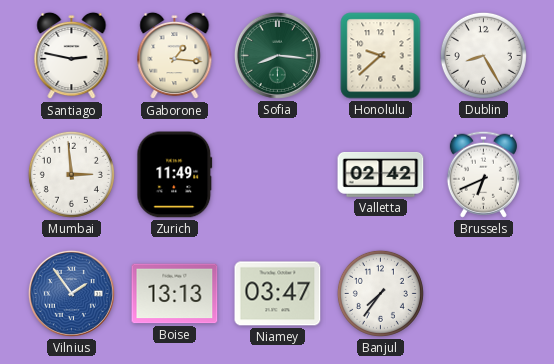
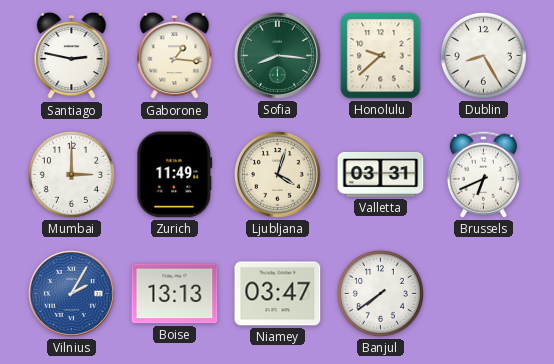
Mumbai: 2:59 -> 3:00 (71, 174)
Ljubljana: none -> 4:03 (277, 174)
Valletta: 02:42 -> 03:31 (381, 174)
Vilnius: 1:54 -> 2:05 (71, 293)
Banjul: 7:36 -> 7:39 (380, 293)
